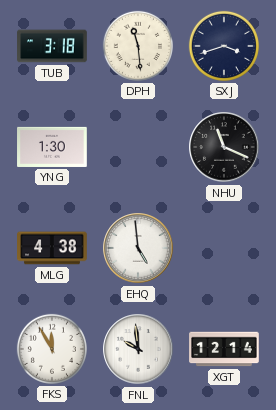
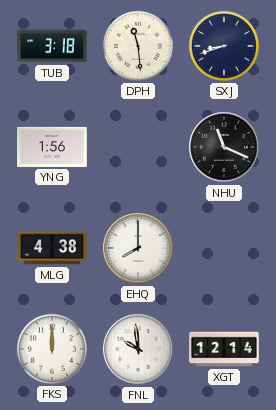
SXJ: 3:42 -> 8:42 (224, 46)
YNG: 1:30 -> 1:56 (52, 147)
EHQ: 4:59 -> 8:00 (138, 248)
FKS: 11:55 -> 12:00 (52, 349)
